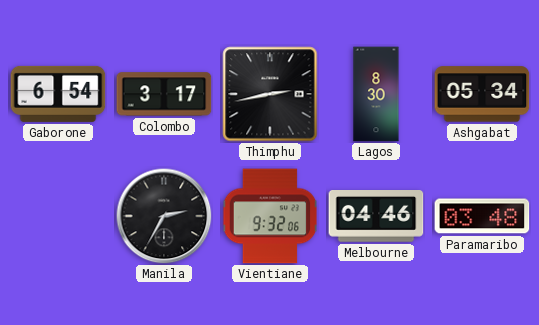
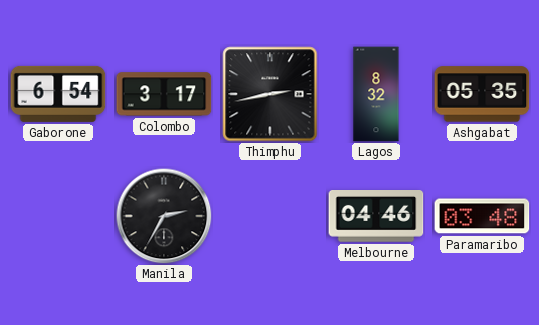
Lagos: 8:30 -> 8:32 (376, 94)
Ashgabat: 05:34 -> 05:35 (482, 94)
Vientiane: 9:32 -> none (270, 216)
